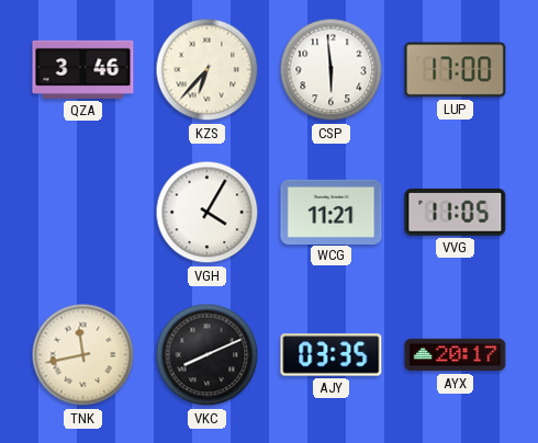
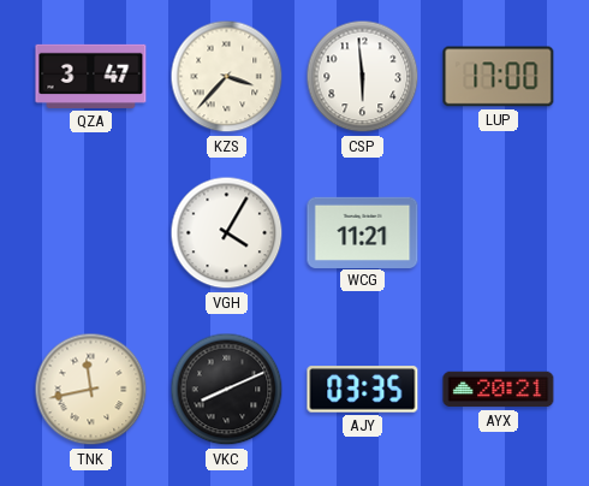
QZA: 3:46 -> 3:47 (91, 76)
KZS: 6:37 -> 3:37 (227, 77)
VVG: 11:05 -> none (456, 212)
AYX: 20:17 -> 20:21 (499, 390)
